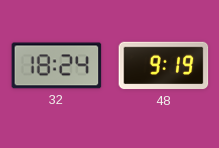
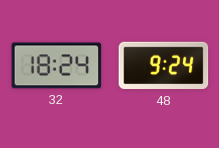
48: 9:19 -> 9:24 (164, 66)
